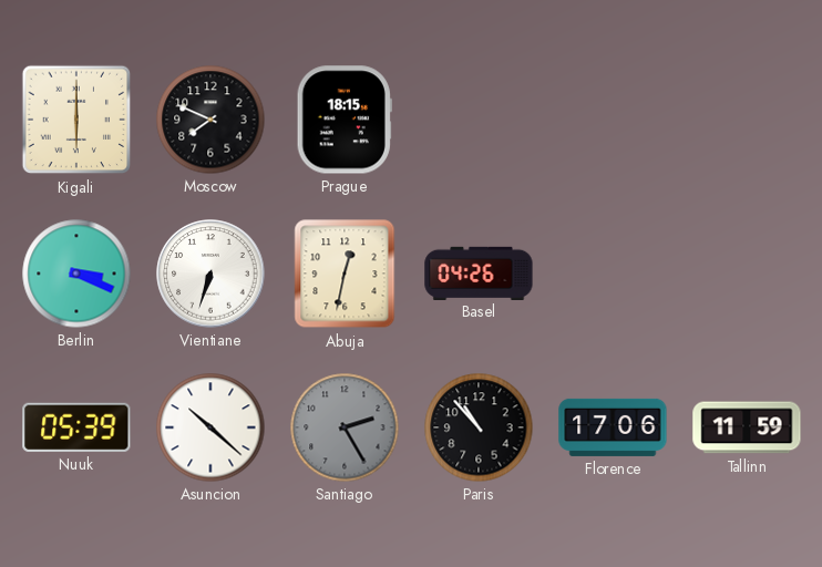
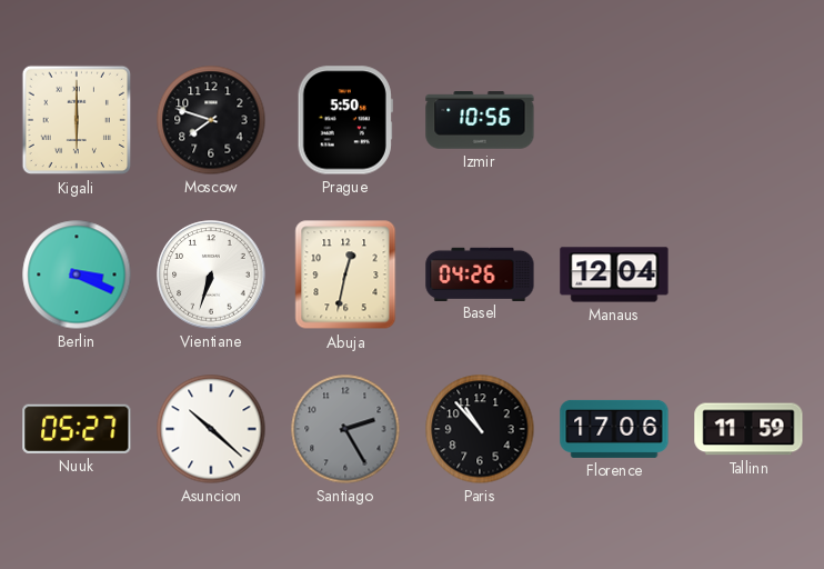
Moscow: 7:49 -> 7:48 (211, 120)
Prague: 18:15 -> 5:50 (345, 120)
Izmir: none -> 10:56 (480, 120)
Manaus: none -> 12:04 (614, 274)
Nuuk: 05:39 -> 05:27 (77, 429)
